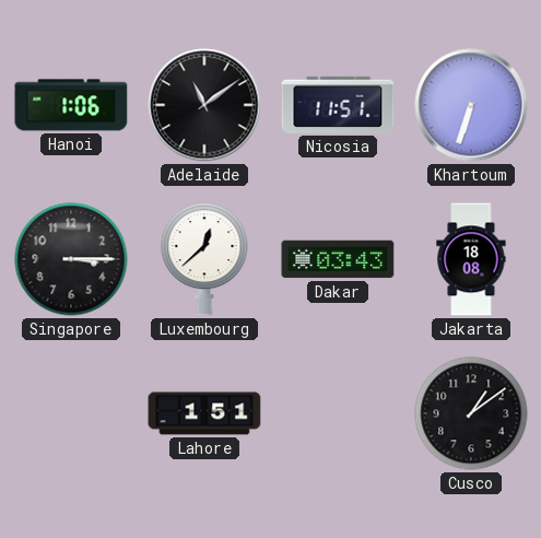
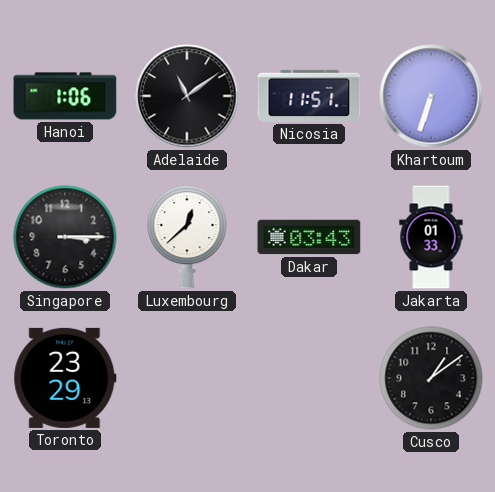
Jakarta: 18:08 -> 01:33 (431, 237)
Toronto: none -> 23:29 (65, 378)
Lahore: 1:51 -> none (204, 413)
